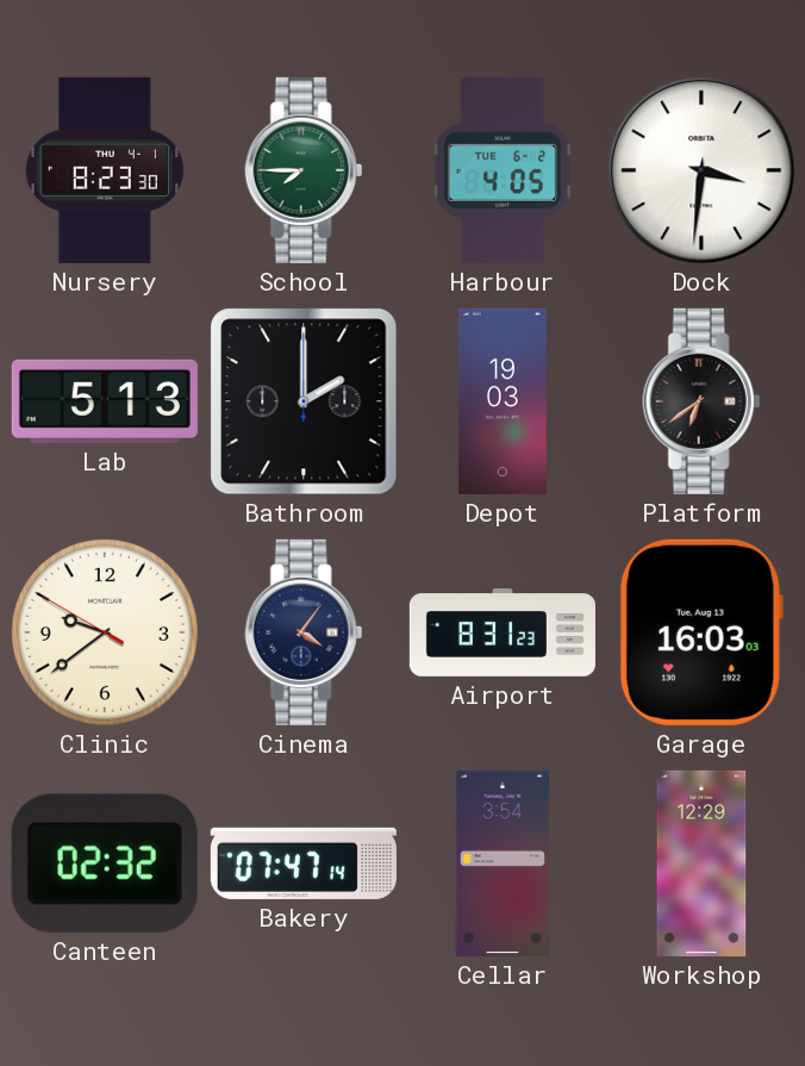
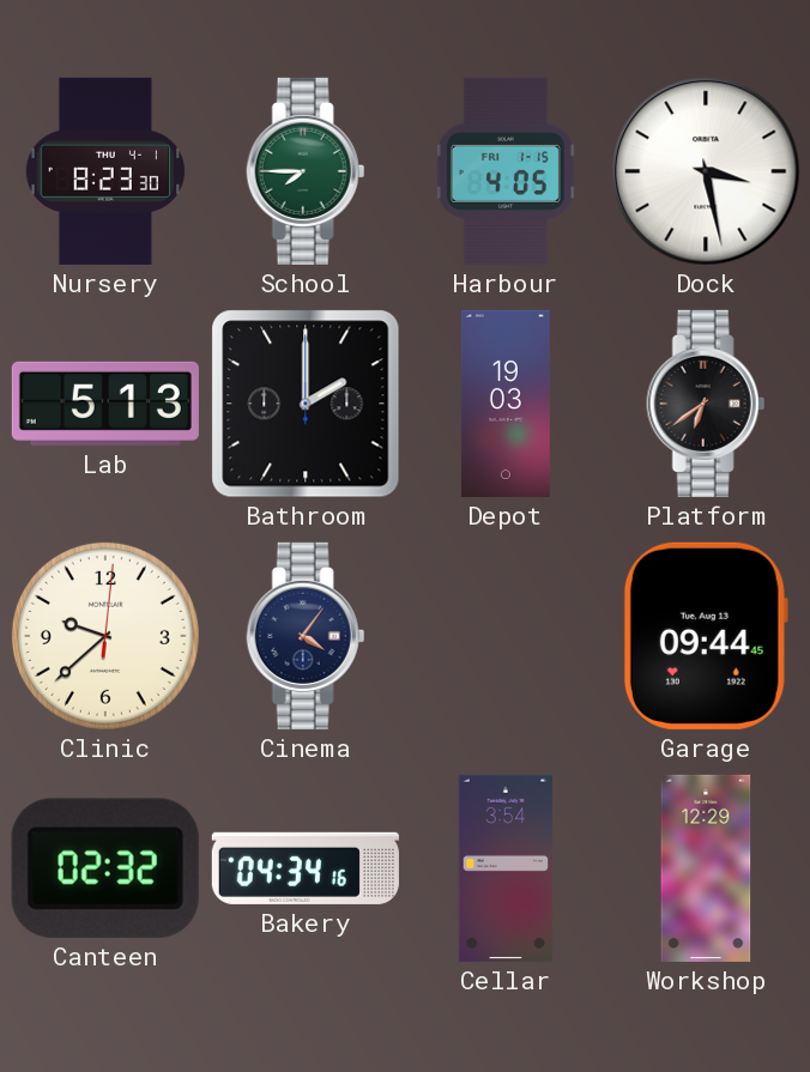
Harbour date: TUE 6-2 -> FRI 1-15 (506, 171)
Dock: 3:31 -> 3:28 (706, 171)
Clinic: 9:38:50 -> 9:38:01 (105, 636)
Airport: 8:31 -> none (503, 634)
Garage: 16:03 -> 09:44 (706, 636)
Bakery: 07:47 -> 04:34 (306, 868)
